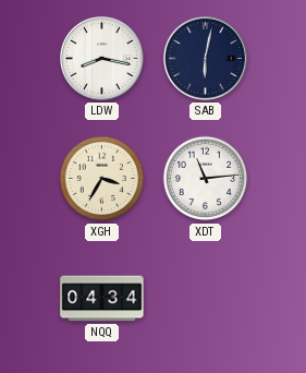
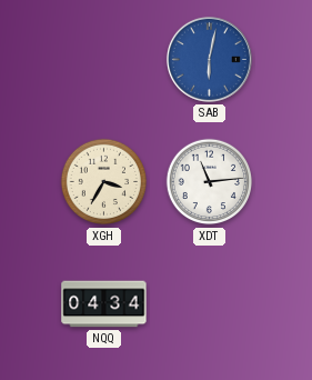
LDW: 8:17 -> none (101, 58)
SAB dial: navy -> blue (209, 59)
